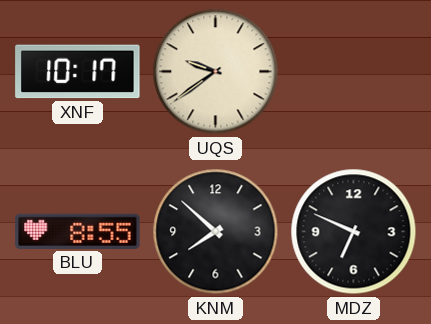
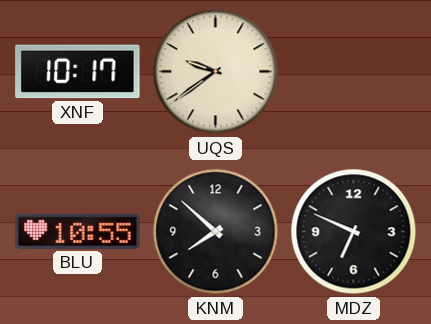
BLU: 8:55 -> 10:55 (78, 231)
